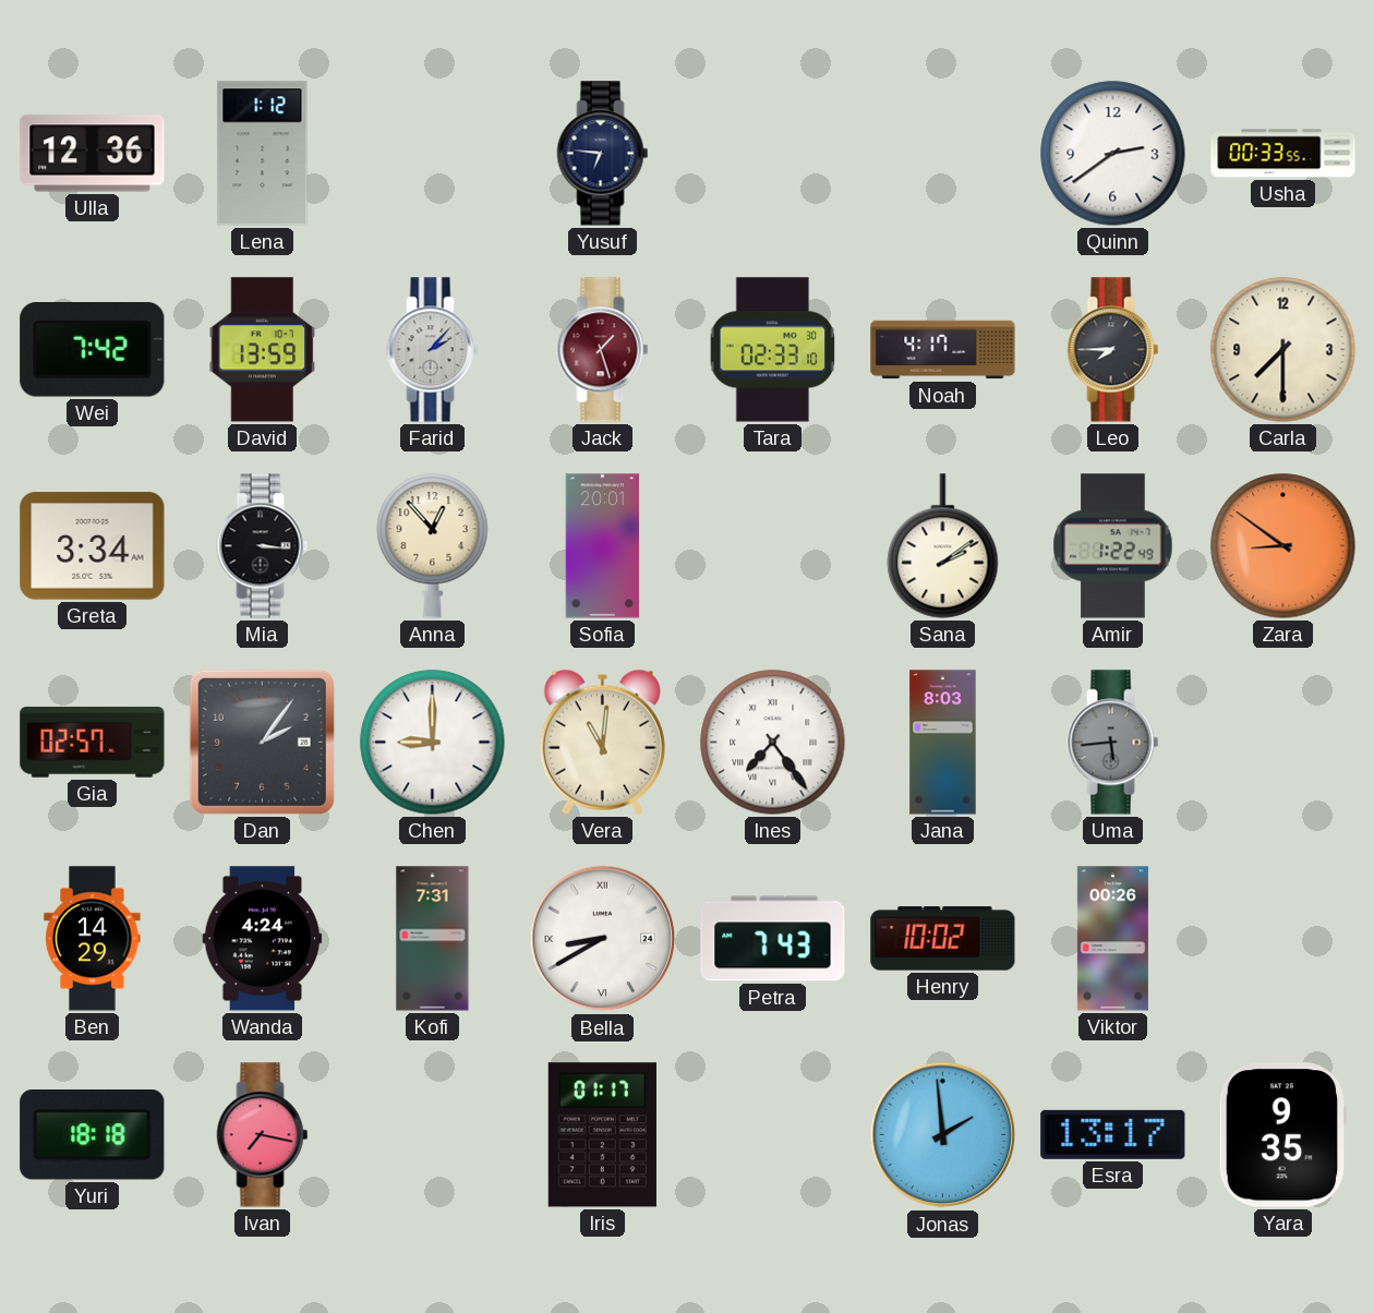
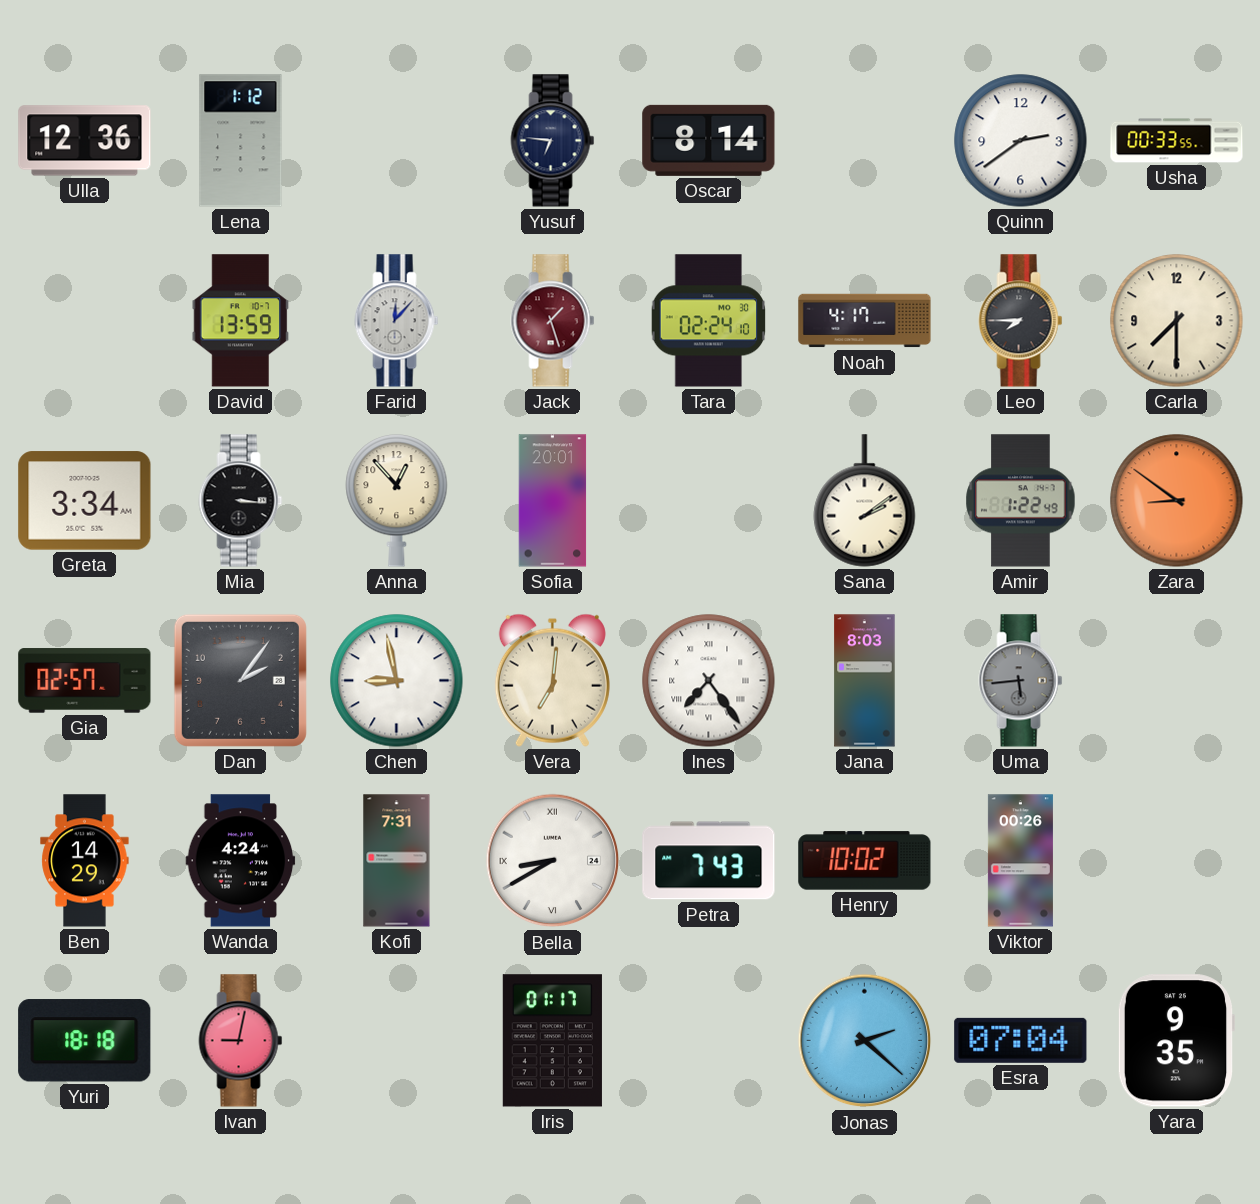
Oscar: none -> 8:14 (709, 140)
Wei: 7:42 -> none (93, 350)
Farid: 2:07 -> 12:07 (397, 321)
Tara: 02:33 -> 02:24 (709, 321)
Chen: 9:00 -> 8:58 (397, 681)
Vera: 11:01 -> 7:01 (552, 680)
Ivan: 7:17 -> 9:02 (241, 1041)
Jonas: 1:59 -> 2:22 (865, 1041)
Esra: 13:17 -> 07:04 (1021, 1040)
